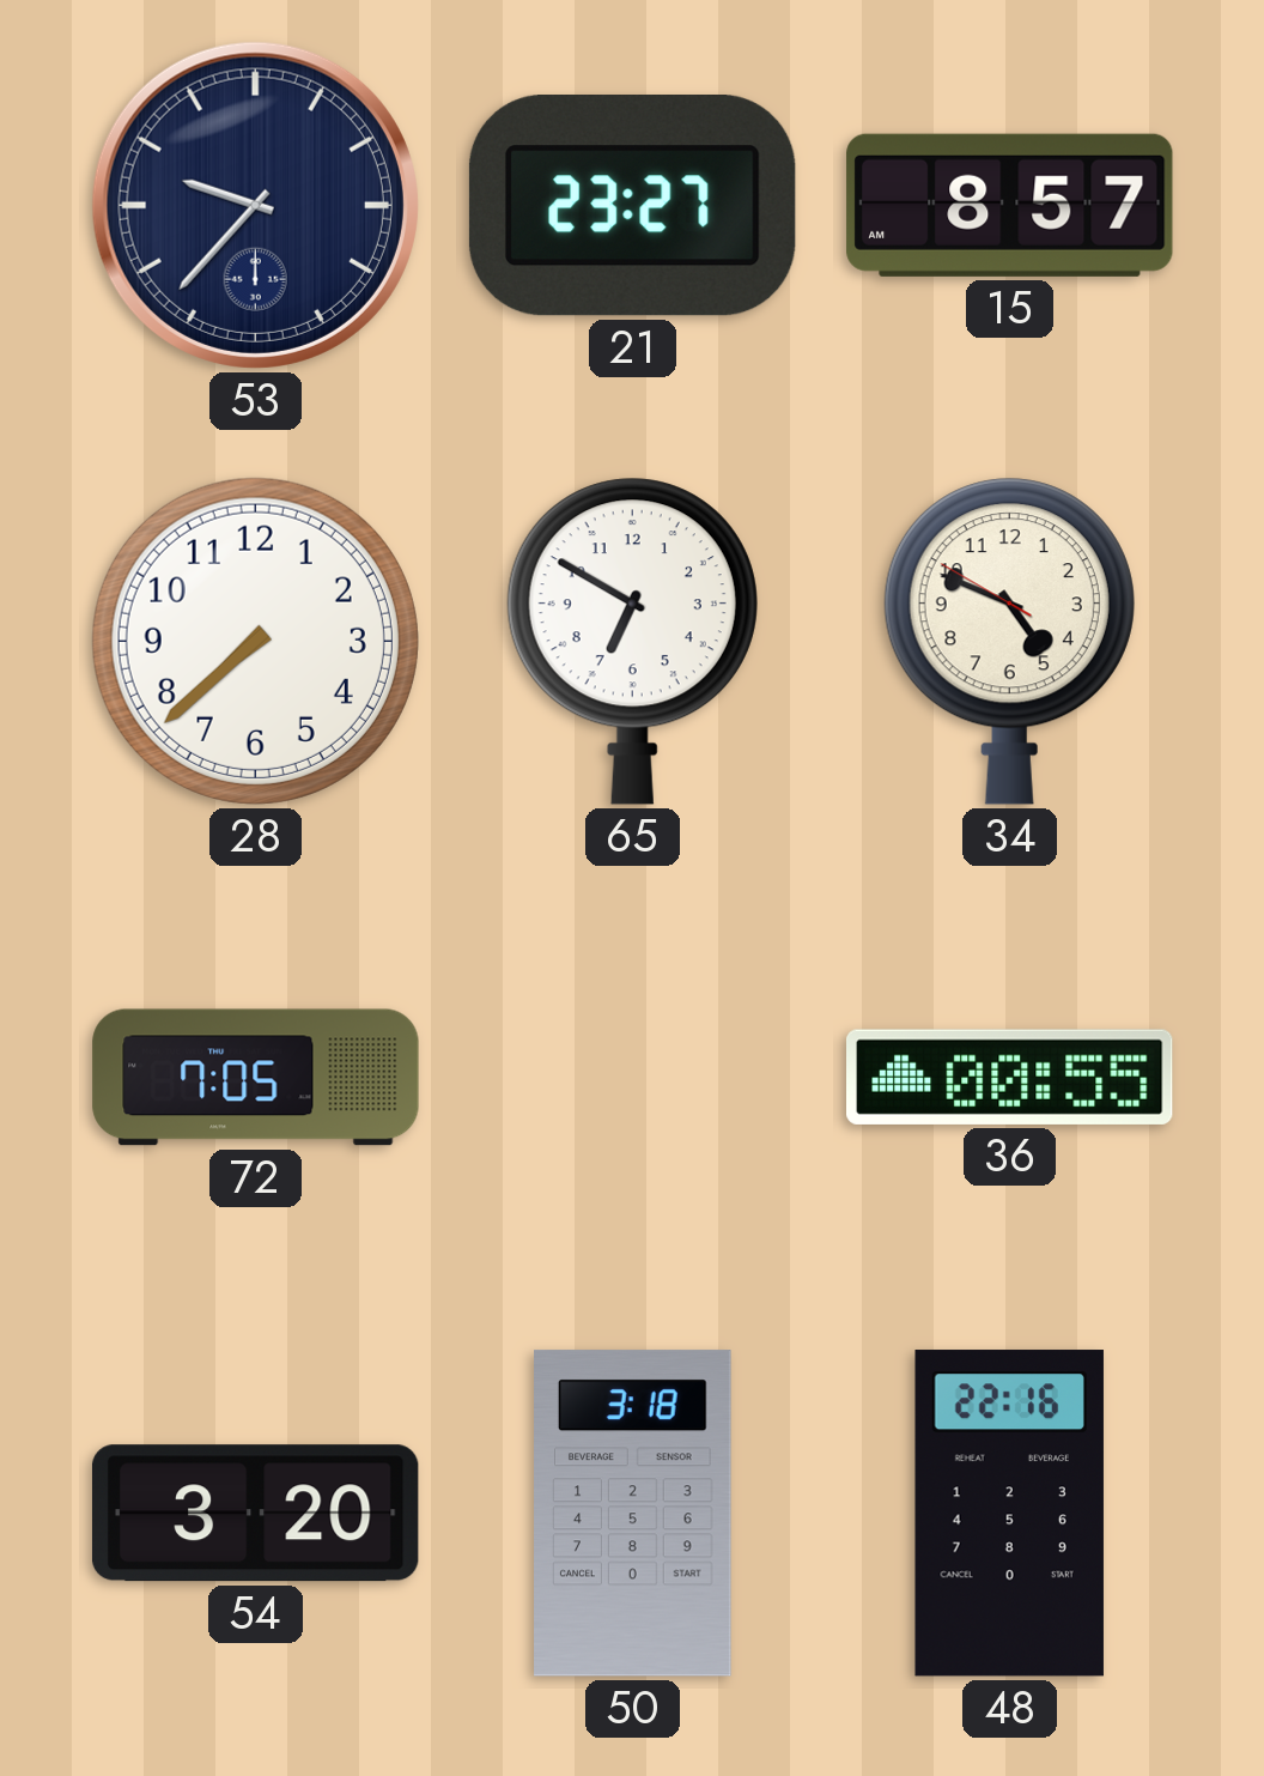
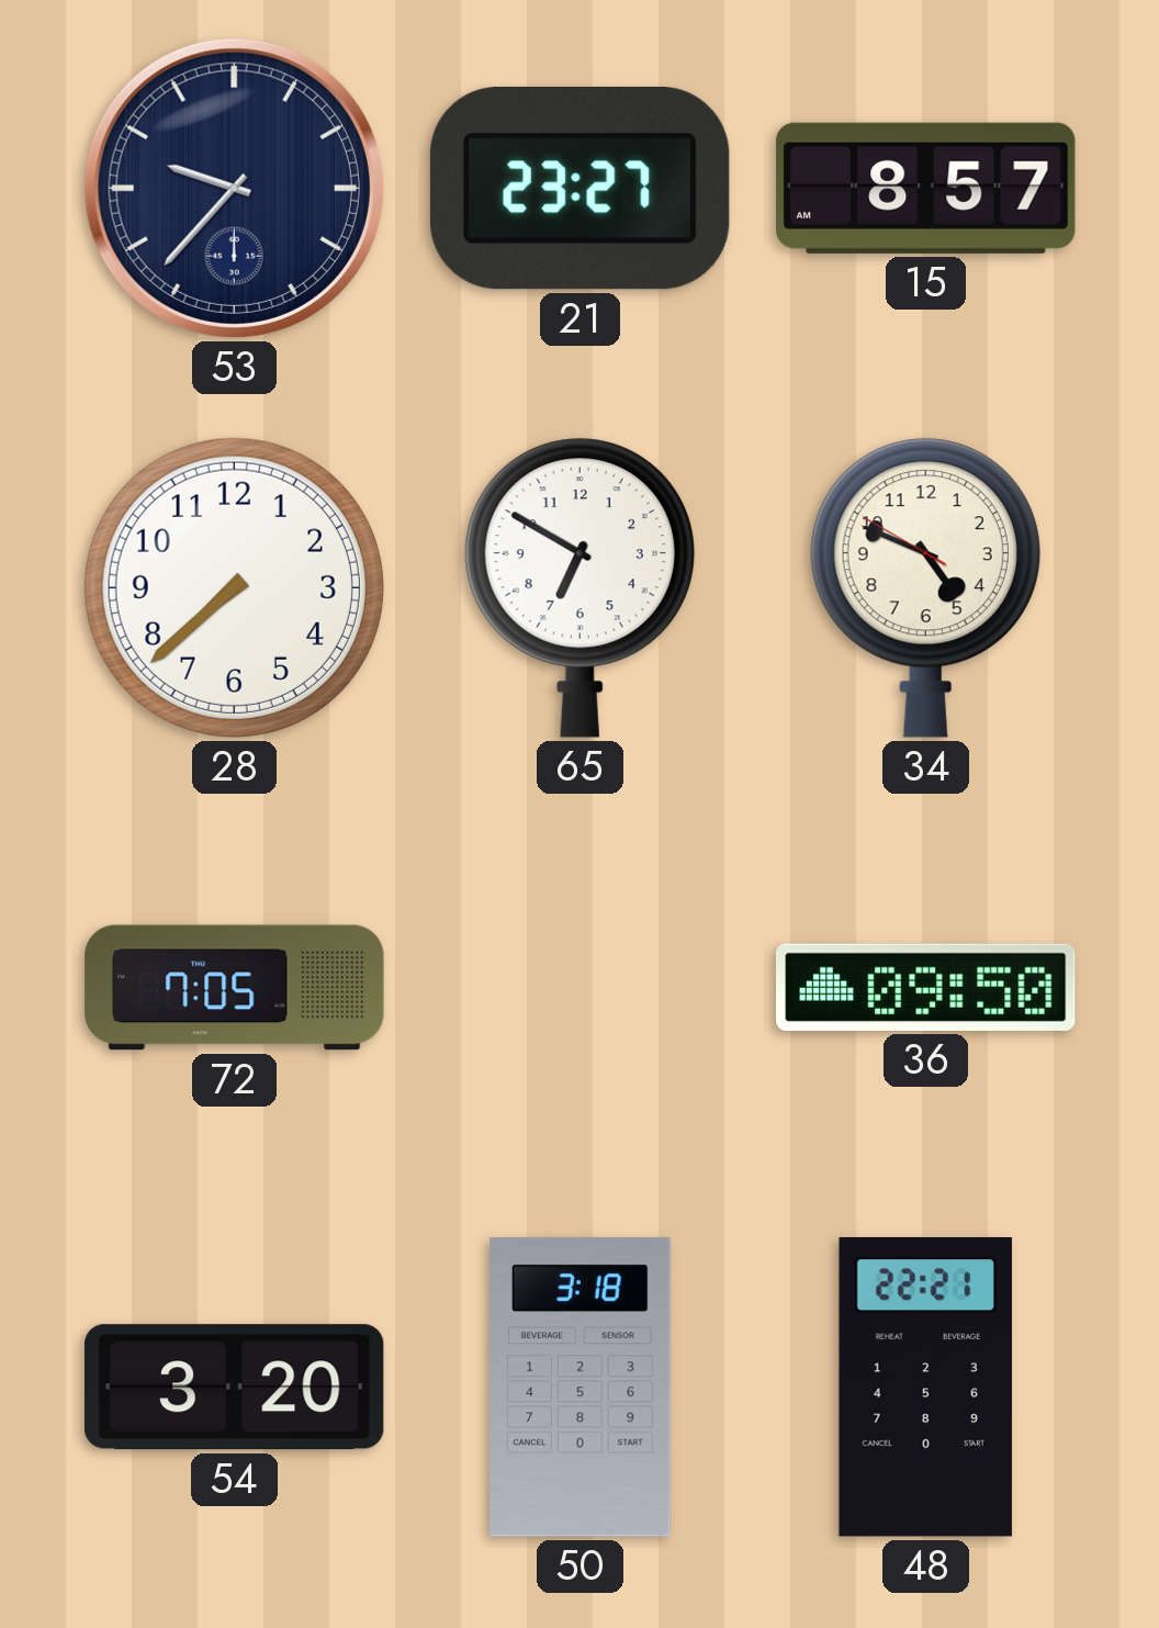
36: 00:55 -> 09:50 (926, 987)
48: 22:16 -> 22:21 (925, 1388)
